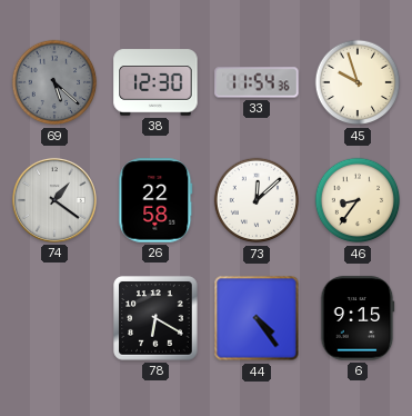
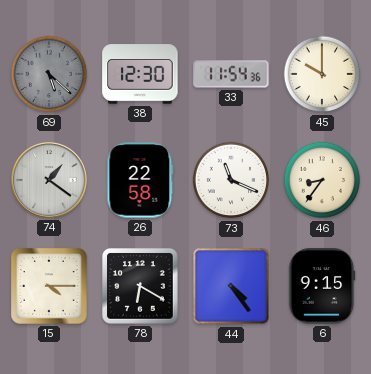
45: 9:57 -> 10:00 (322, 74)
73: 12:08 -> 11:19 (231, 180)
15: none -> 4:15 (49, 286)
